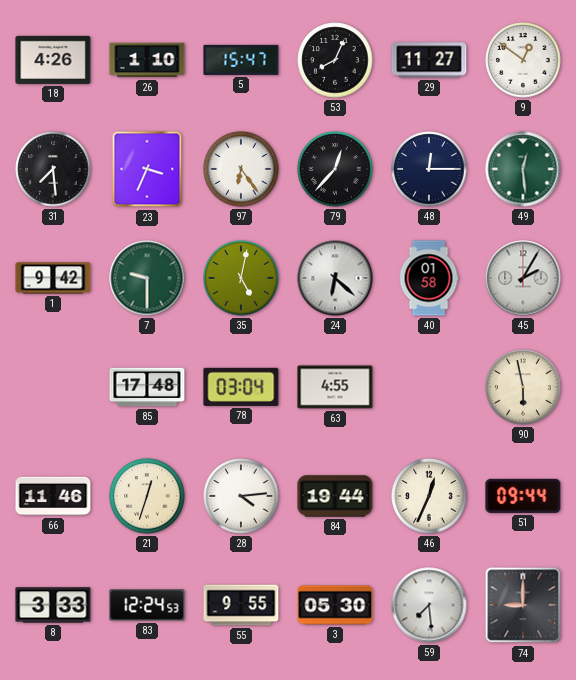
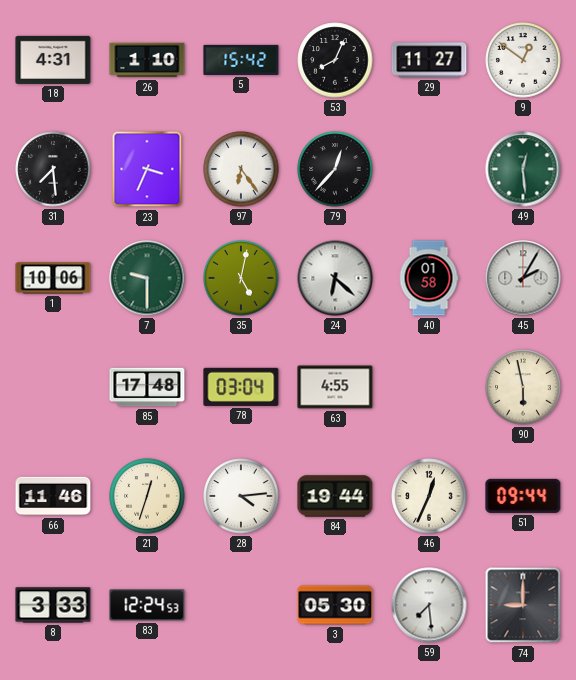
18: 4:26 -> 4:31 (53, 60)
5: 15:47 -> 15:42 (241, 60)
48: 12:15 -> none (429, 169)
1: 9:42 -> 10:06 (53, 278)
55: 9:55 -> none (241, 605)
